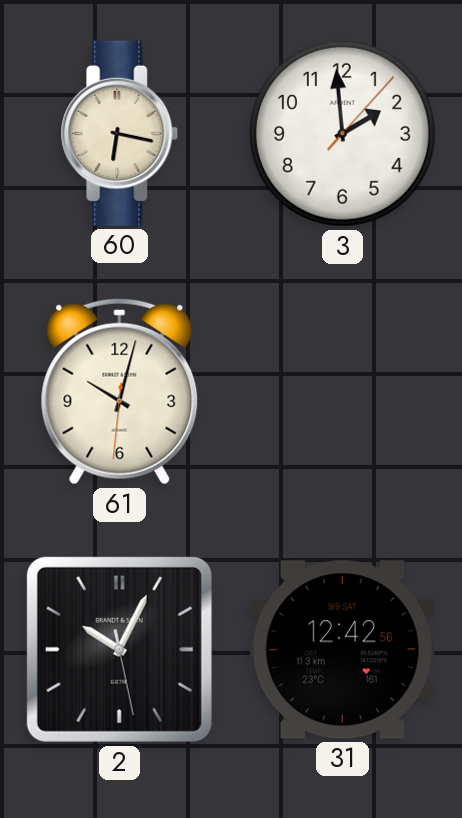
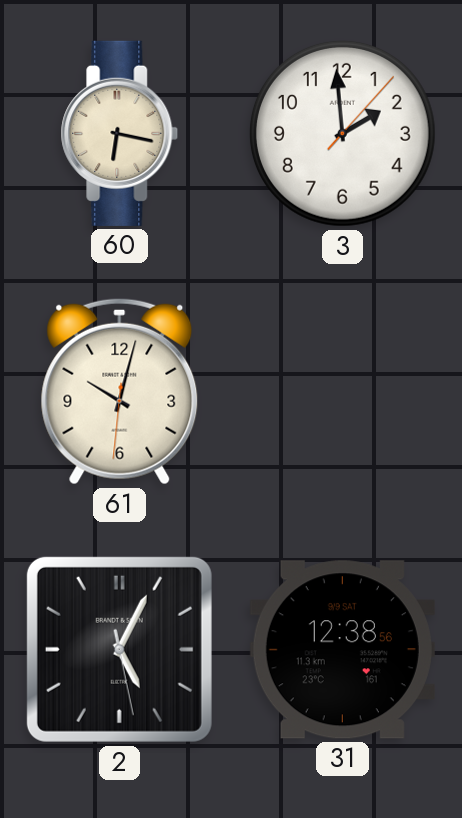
2: 10:04 -> 5:04 (119, 649)
31: 12:42 -> 12:38 (342, 650)
